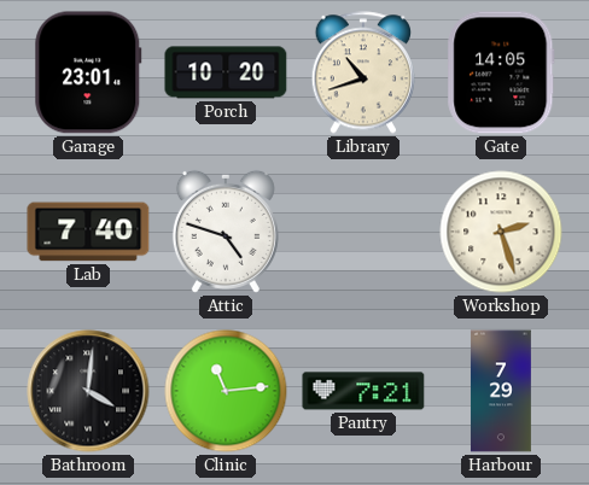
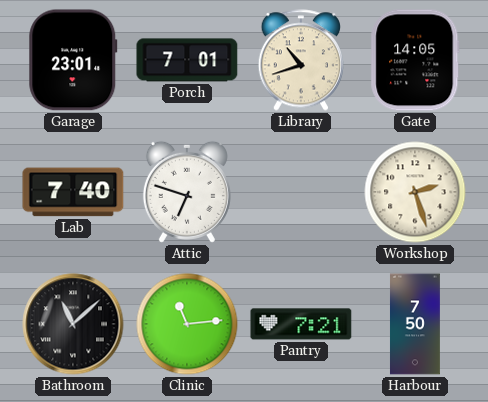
Porch: 10:20 -> 7:01 (187, 60)
Attic: 4:48 -> 6:48 (187, 192)
Bathroom: 4:01 -> 11:08 (73, 324)
Harbour: 7:29 -> 7:50 (415, 324)
